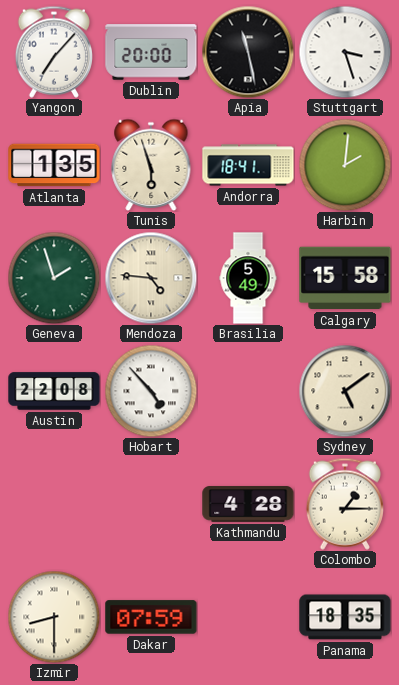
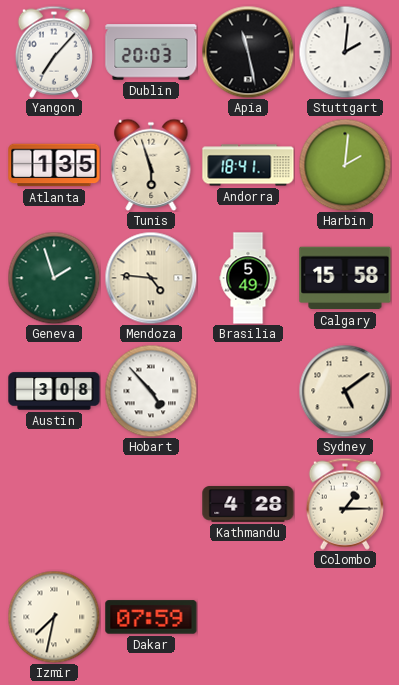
Dublin: 20:00 -> 20:03 (151, 52)
Stuttgart: 3:27 -> 2:01 (345, 52)
Austin: 22:08 -> 3:08 (54, 391)
Izmir: 8:30 -> 7:32 (54, 617)
Panama: 18:35 -> none (345, 617)
